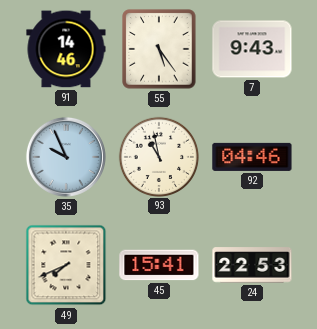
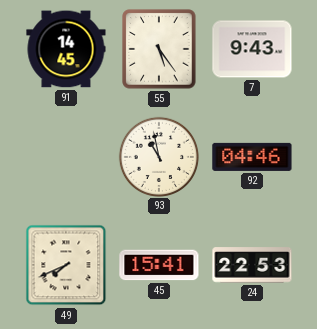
91: 14:46 -> 14:45 (66, 49)
35: 9:56 -> none (66, 157)
